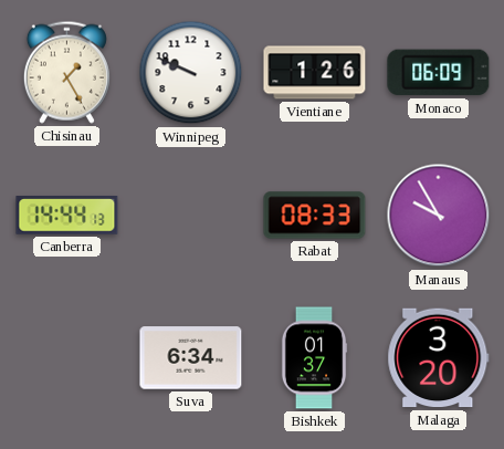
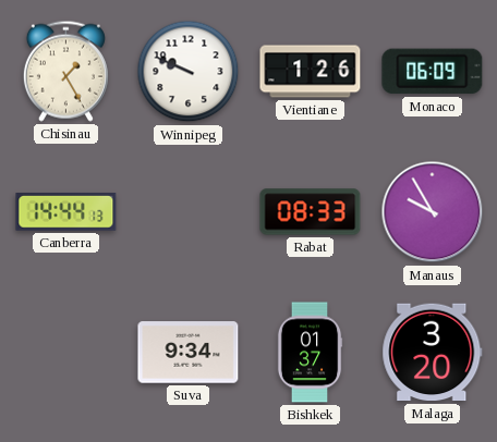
Suva: 6:34 -> 9:34 (189, 353)
